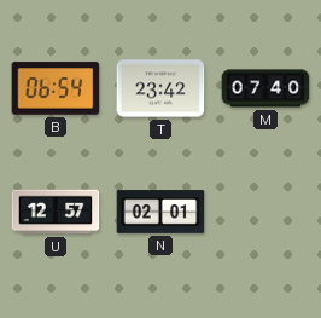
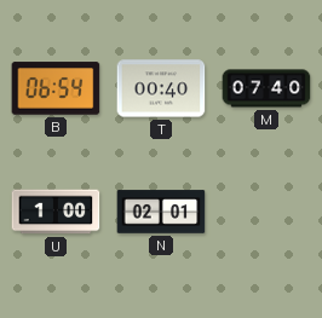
T: 23:42 -> 00:40 (161, 88)
U: 12:57 -> 1:00 (56, 212)
